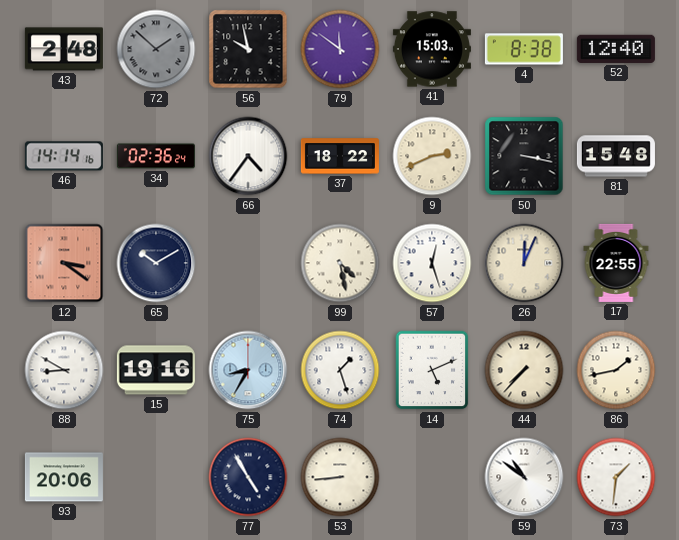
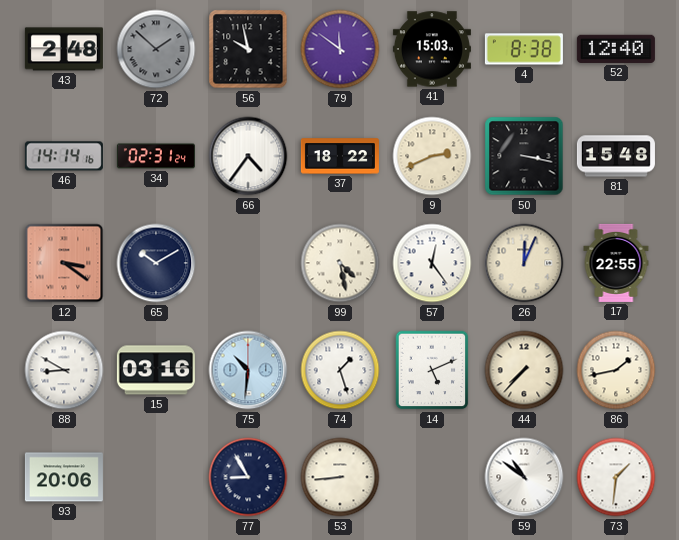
34: 02:36 -> 02:31 (156, 156)
57: 12:27 -> 12:24 (432, 263)
15: 19:16 -> 03:16 (156, 370)
75: 8:35 -> 10:31 (248, 370)
77: 4:55 -> 8:55 (248, 477)
